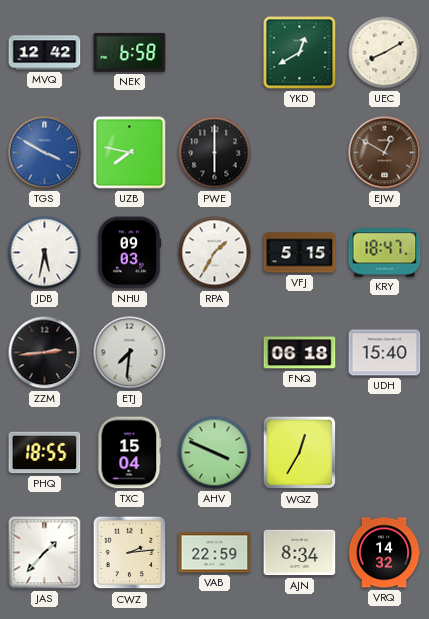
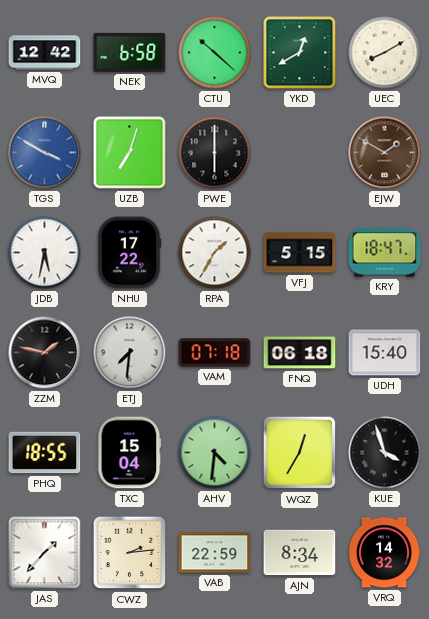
CTU: none -> 10:22 (215, 53)
UZB: 7:47 -> 7:03 (130, 153)
EJW: 12:50 -> 1:50 (385, 153)
NHU: 09:03 -> 17:22 (129, 253)
ZZM: 2:44 -> 1:47 (45, 353)
VAM: none -> 07:18 (215, 353)
AHV: 3:49 -> 4:31 (215, 453)
KUE: none -> 3:57 (385, 453)
